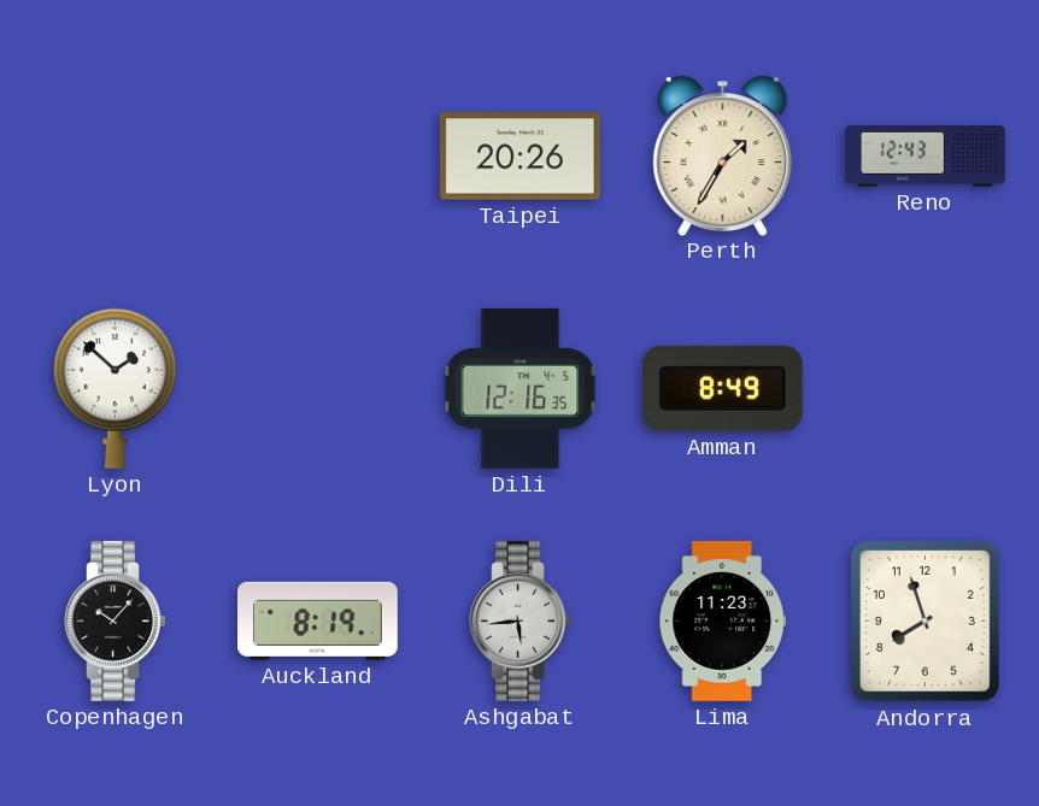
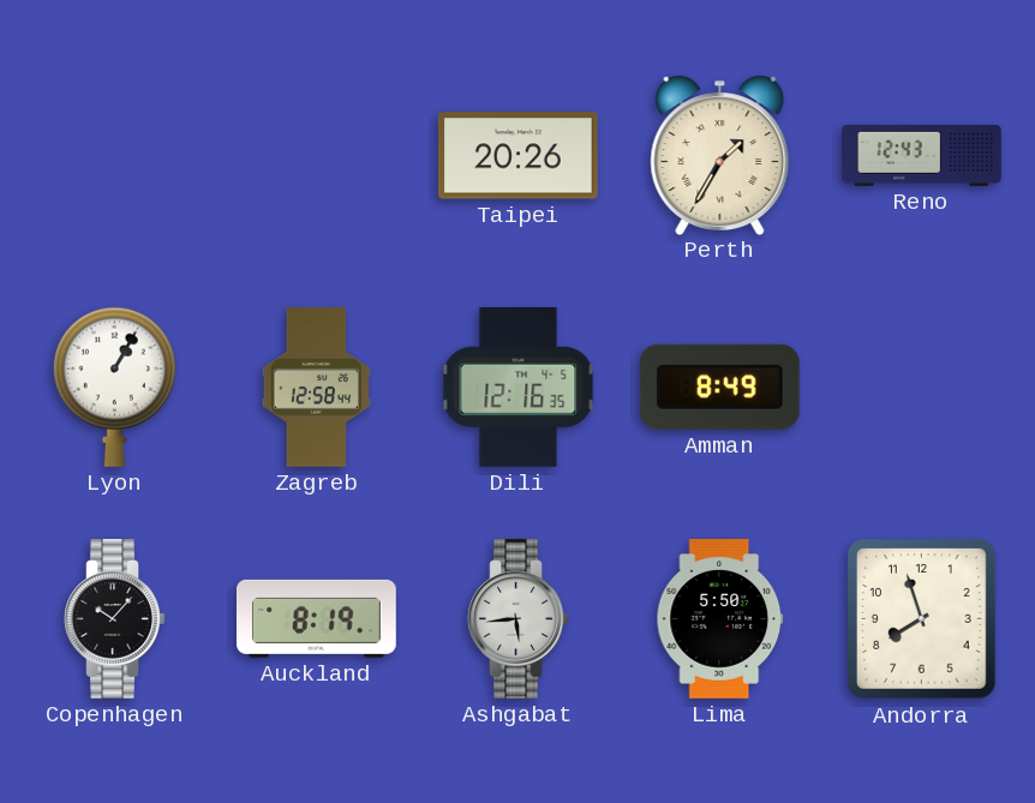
Lyon: 1:52 -> 1:05 (114, 386)
Zagreb: none -> 12:58 (316, 388)
Lima: 11:23 -> 5:50 (720, 619)
